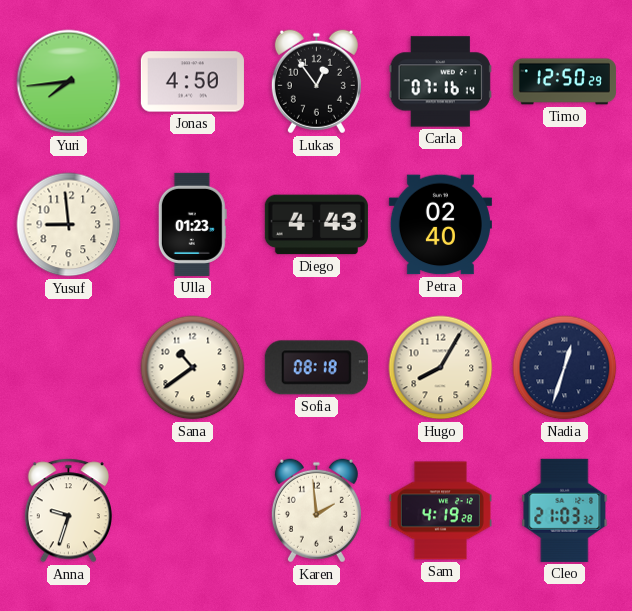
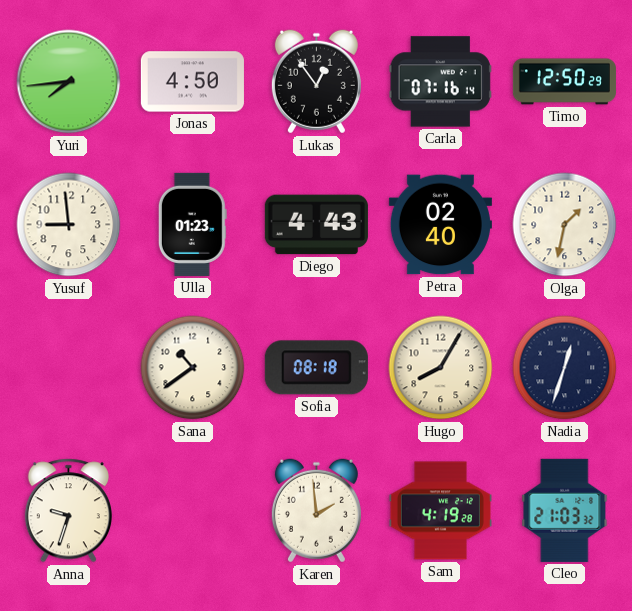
Olga: none -> 1:32 (565, 225)
